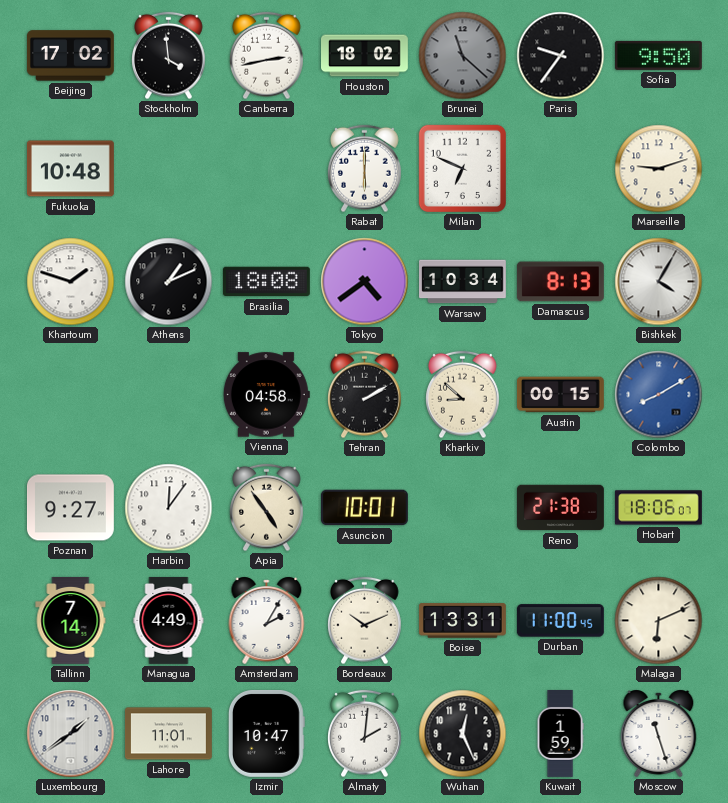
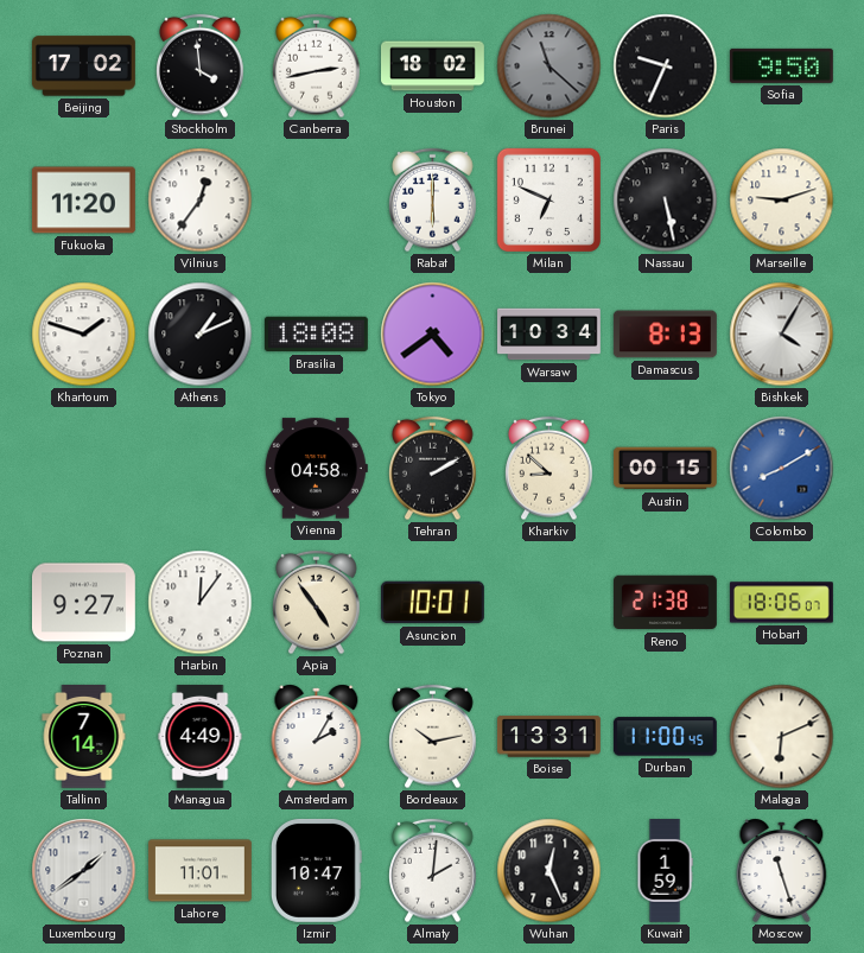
Paris: 9:36 -> 9:34 (666, 66)
Fukuoka: 10:48 -> 11:20 (83, 201)
Vilnius: none -> 12:36 (201, 201)
Nassau: none -> 5:28 (666, 201)
Bordeaux: 10:11 -> 10:13 (433, 737)
